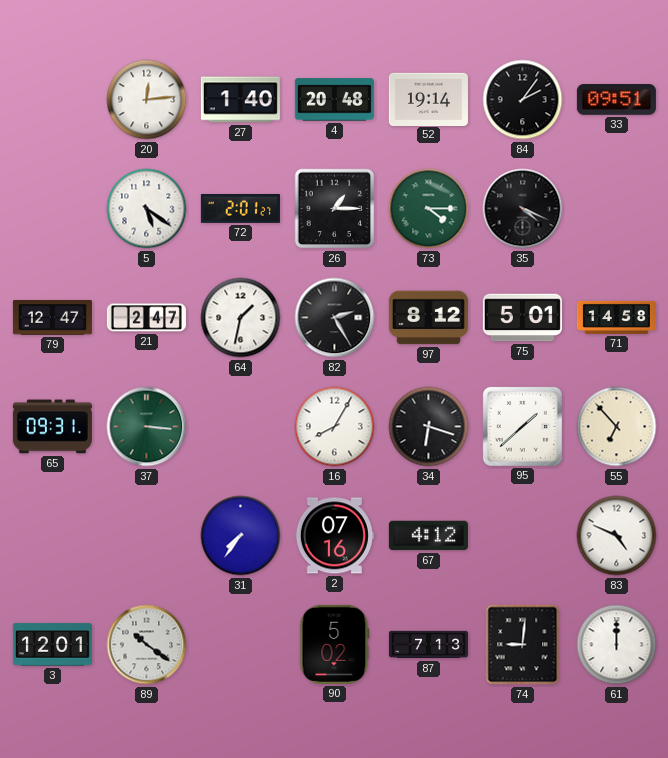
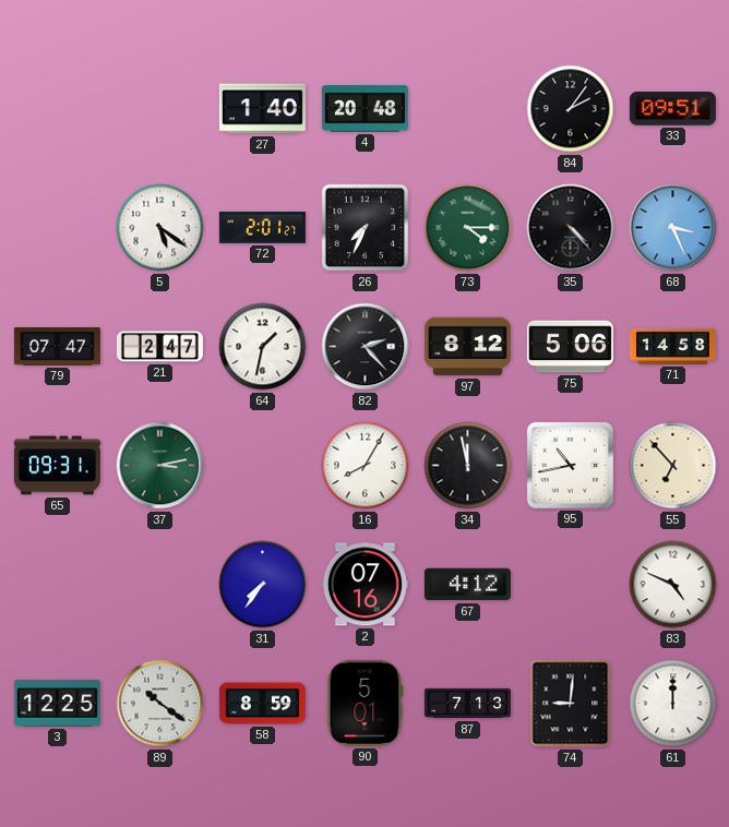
20: 12:14 -> none (147, 100)
52: 19:14 -> none (428, 99)
26: 1:15 -> 7:34 (366, 228)
35: 4:19 -> 4:23 (571, 228)
68: none -> 3:26 (673, 228)
79: 12:47 -> 07:47 (57, 347)
82: 2:25 -> 2:23 (366, 347)
75: 5:01 -> 5:06 (570, 347)
37: 3:16 -> 3:13 (160, 466)
34: 6:18 -> 11:58 (468, 466)
95: 1:38 -> 10:43 (570, 465)
3: 12:01 -> 12:25 (57, 704)
58: none -> 8:59 (262, 704)
90: 5:02 -> 5:01 (366, 703)
